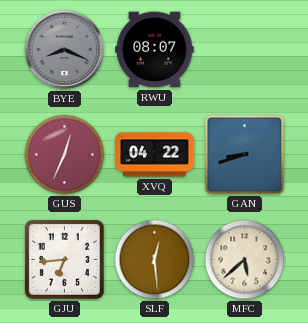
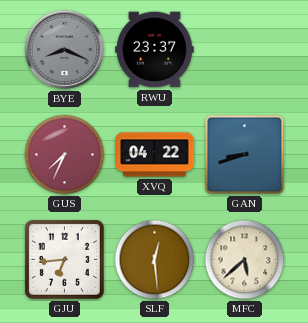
RWU: 08:07 -> 23:37 (155, 50)
GUS: 12:34 -> 7:34 (65, 155)
